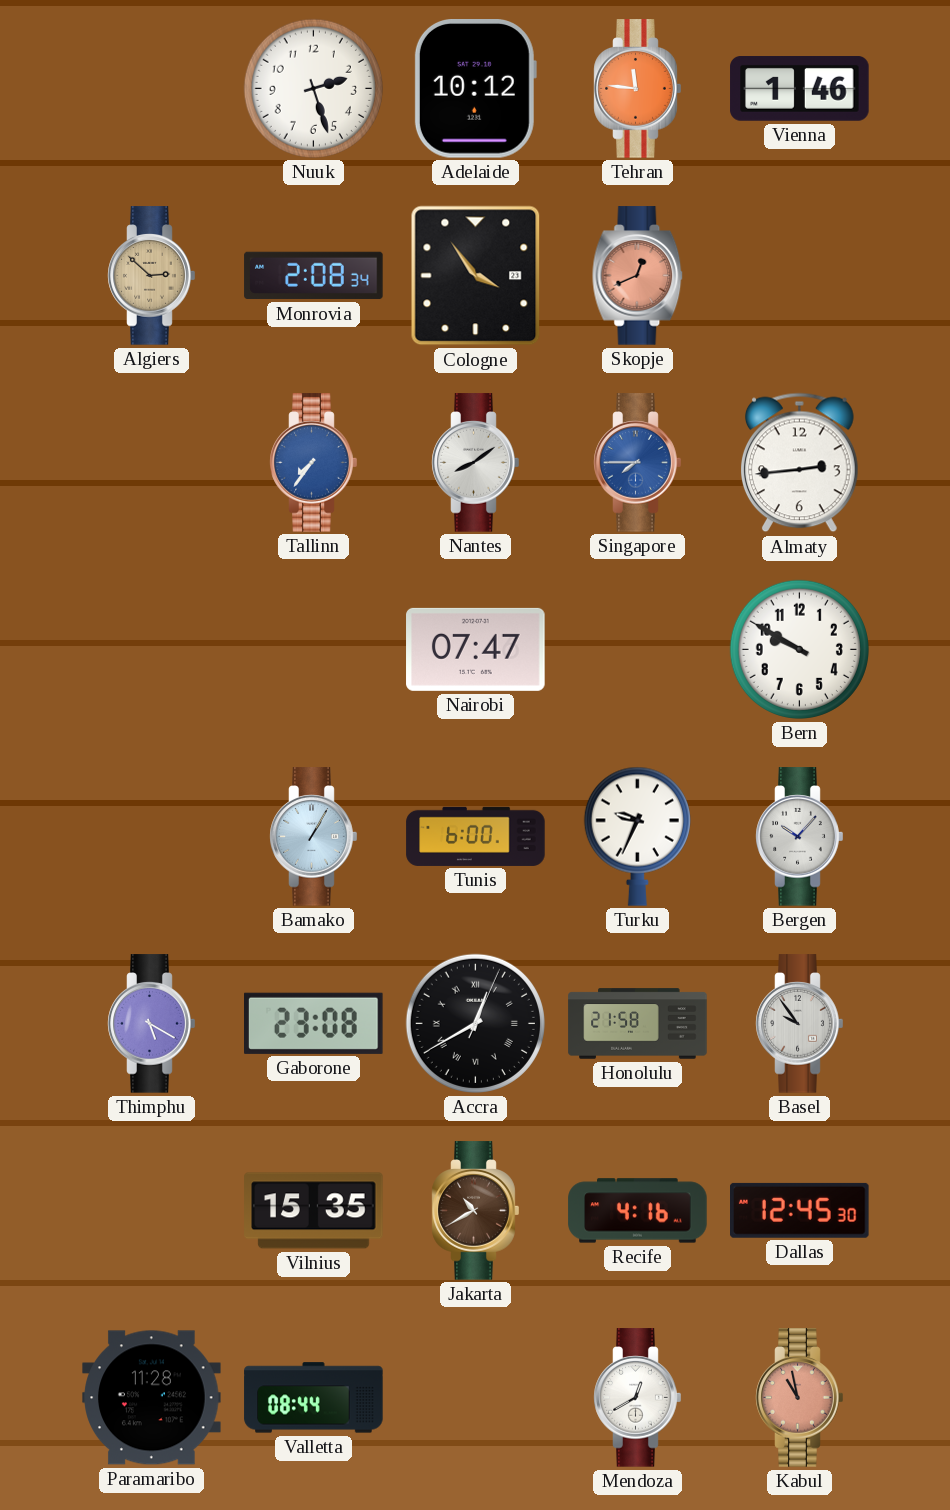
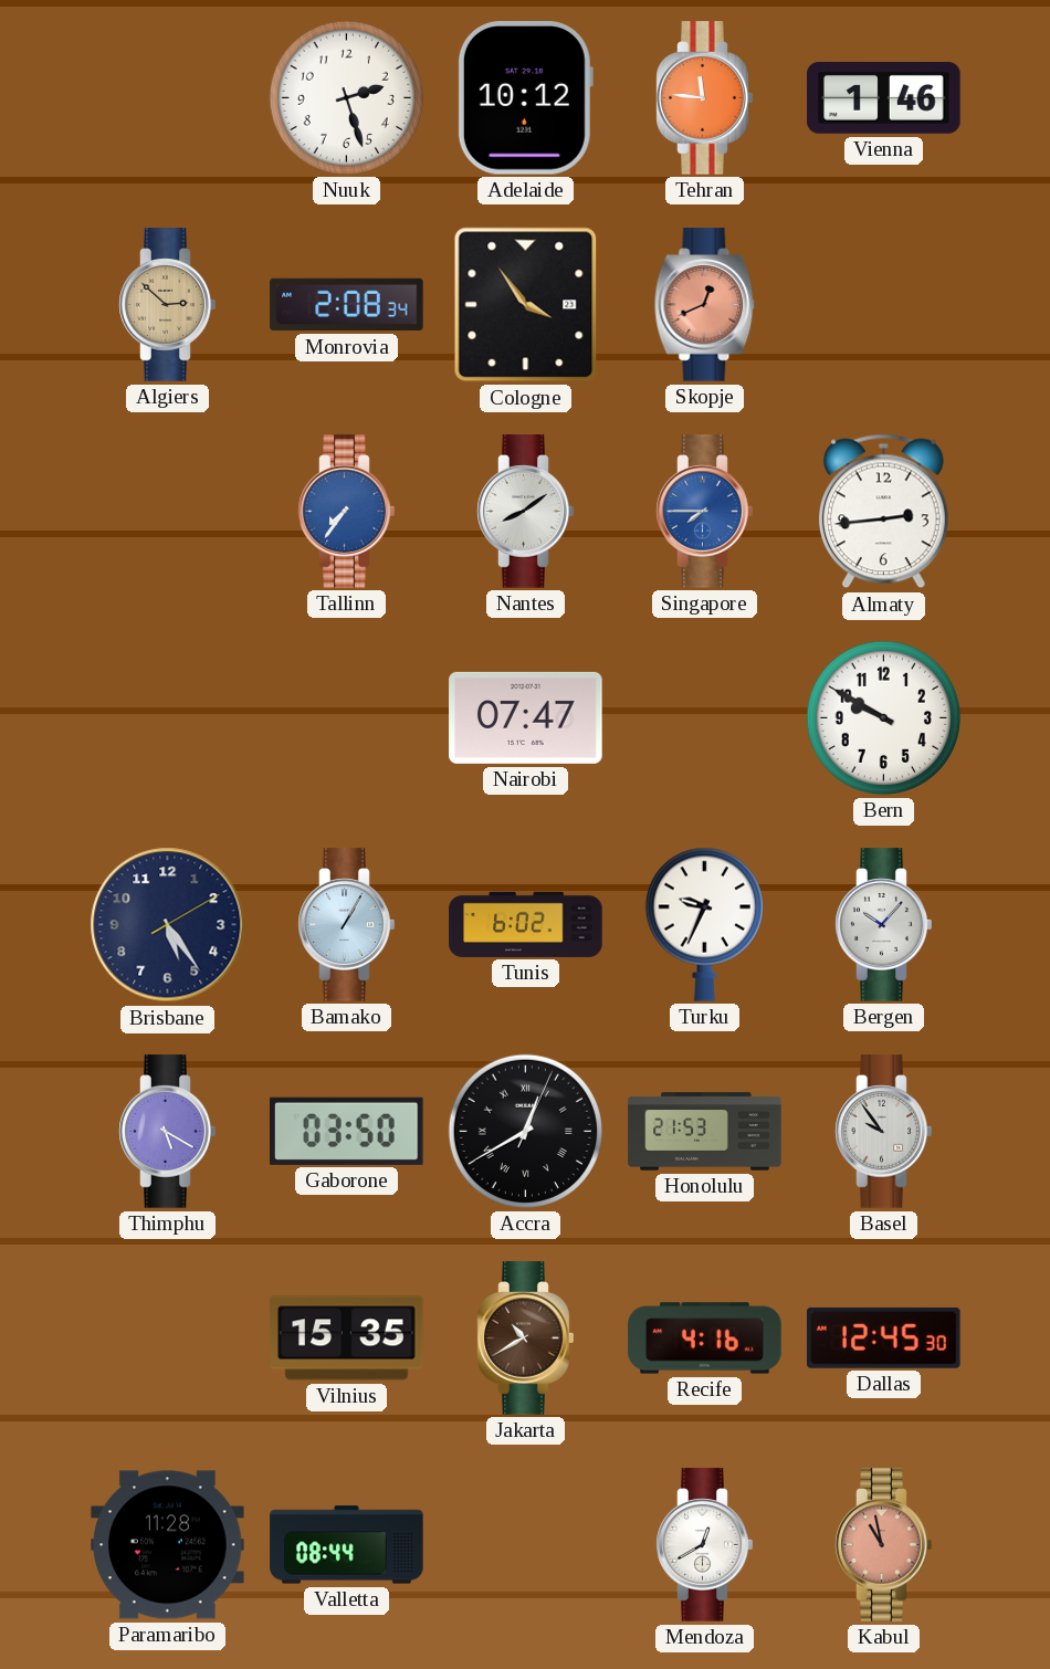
Brisbane: none -> 5:24 (168, 925)
Tunis: 6:00 -> 6:02 (526, 924)
Gaborone: 23:08 -> 03:50 (347, 1131)
Honolulu: 21:58 -> 21:53 (705, 1132)
